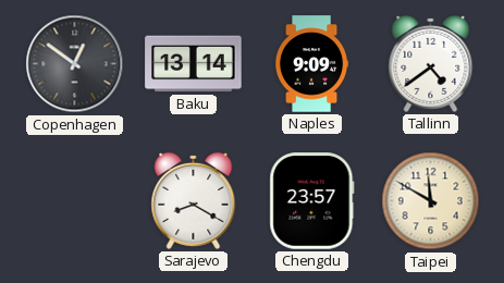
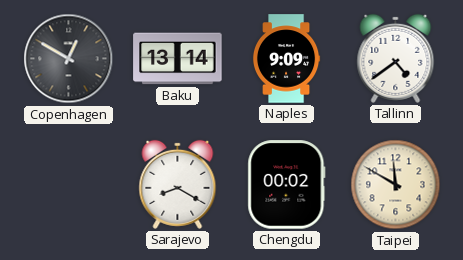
Copenhagen: 12:51 -> 12:50 (69, 59)
Chengdu: 23:57 -> 00:02 (287, 185)
